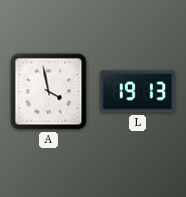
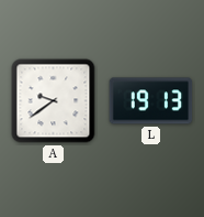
A: 3:58 -> 9:39 (54, 101)
